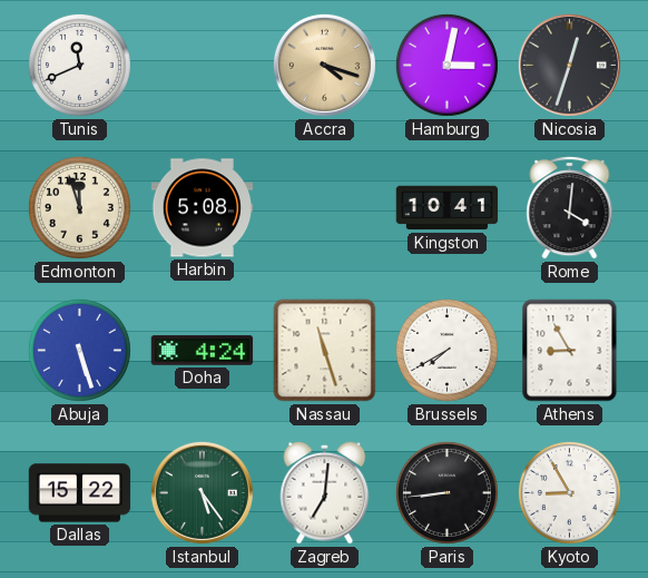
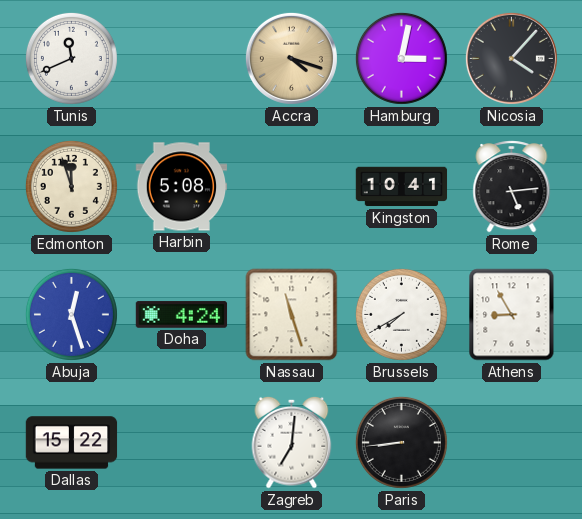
Nicosia: 12:33 -> 4:07 (511, 58)
Rome: 4:01 -> 5:14 (512, 187)
Abuja: 5:27 -> 12:27 (71, 314)
Istanbul: 5:24 -> none (202, 492)
Kyoto: 8:55 -> none (569, 492)
